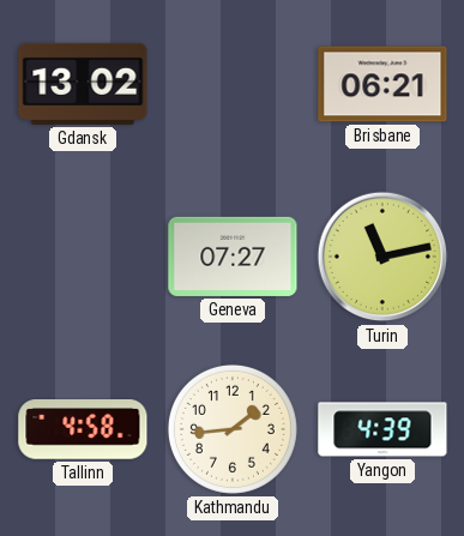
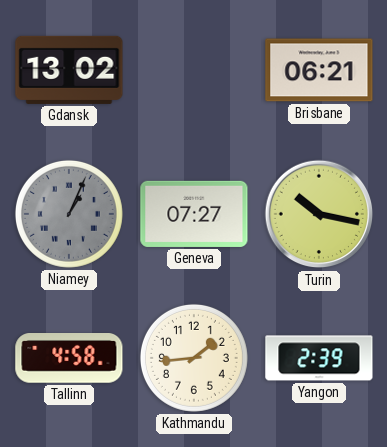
Niamey: none -> 1:04 (69, 214)
Turin: 11:13 -> 10:17 (319, 214)
Yangon: 4:39 -> 2:39 (319, 358)
